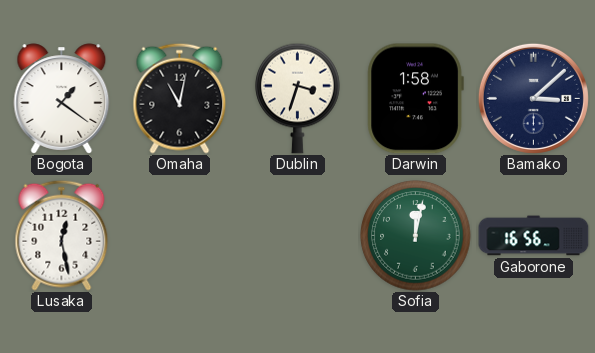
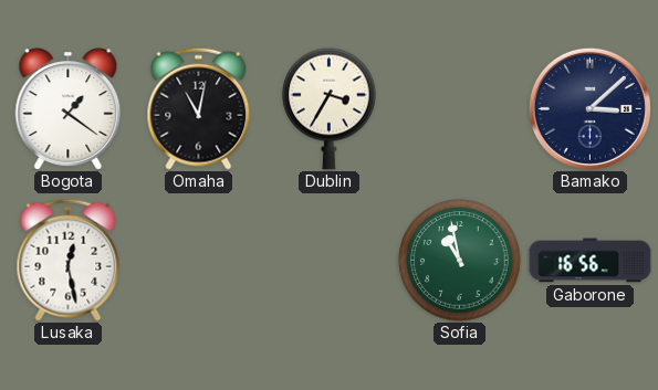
Dublin: 3:33 -> 3:35 (330, 108)
Darwin: 1:58 -> none (415, 99)
Sofia: 12:02 -> 10:58 (460, 261)
